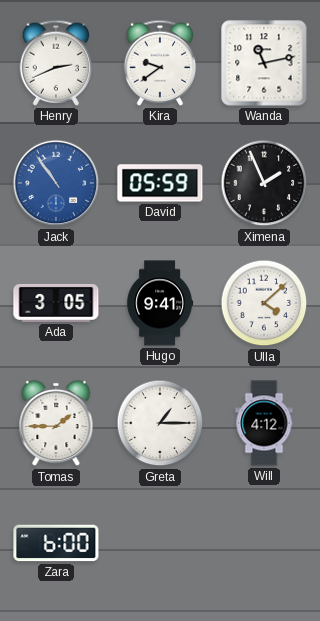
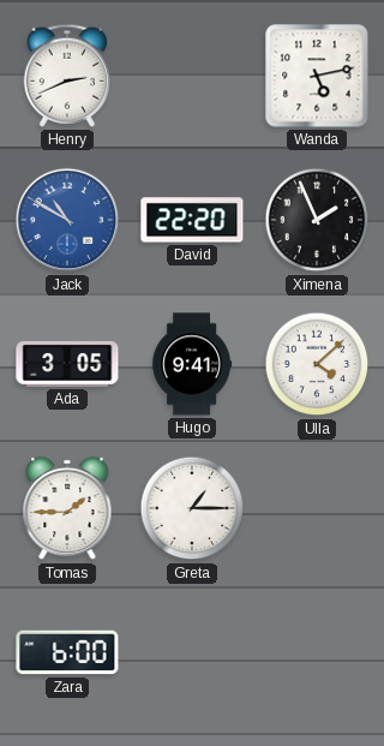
Kira: 9:39 -> none (160, 63)
Wanda: 11:13 -> 5:13 (317, 76)
Jack: 10:54 -> 10:50 (67, 220)
David: 05:59 -> 22:20 (192, 220)
Will: 4:12 -> none (264, 423)
